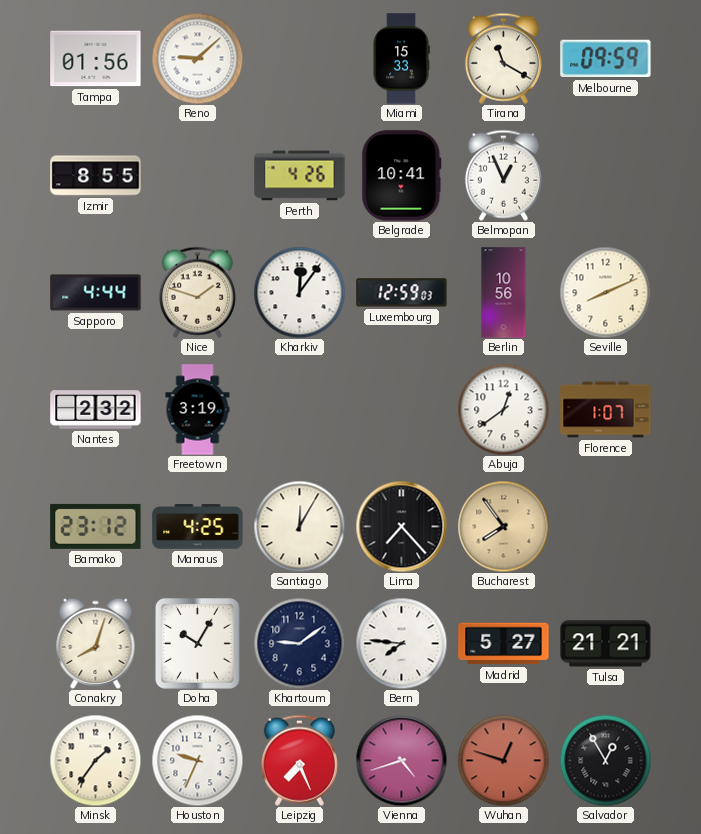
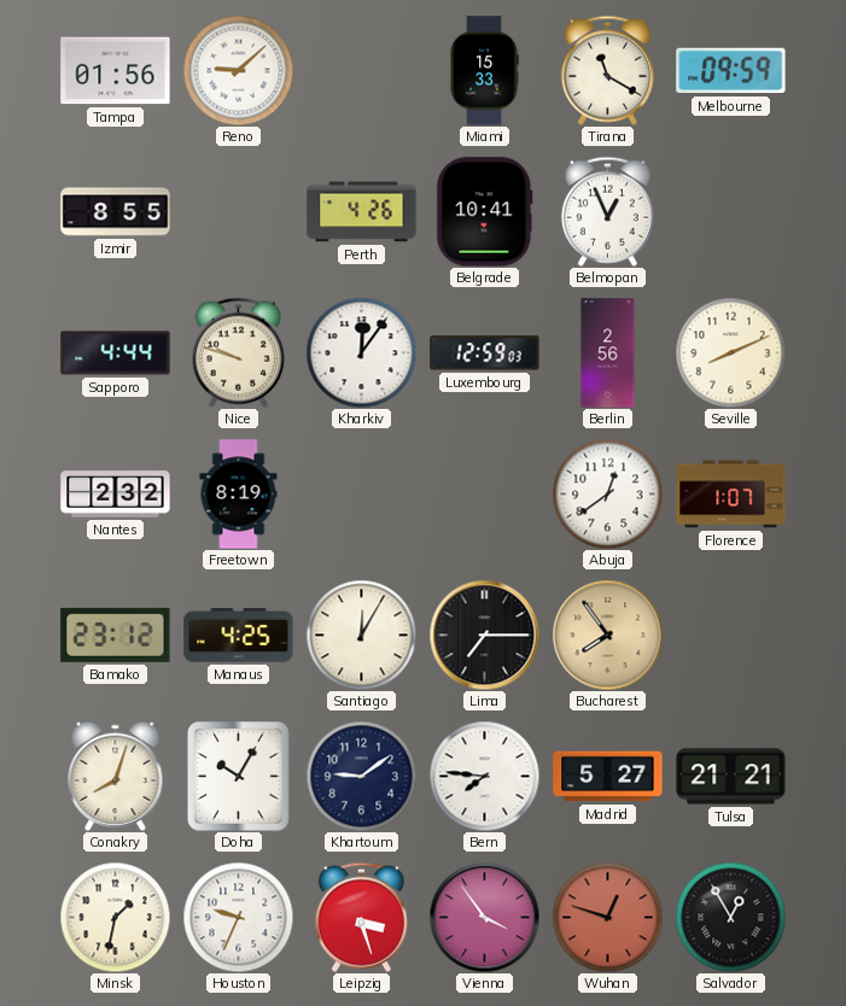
Nice: 1:48 -> 9:48 (238, 352)
Berlin: 10:56 -> 2:56 (608, 353)
Freetown: 3:19 -> 8:19 (239, 495)
Lima: 7:23 -> 7:15 (484, 634)
Minsk: 1:36 -> 1:32 (115, 917)
Leipzig: 7:26 -> 3:27 (361, 917)
Vienna: 4:42 -> 3:54 (484, 917)
